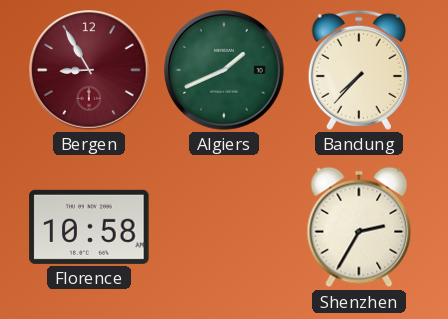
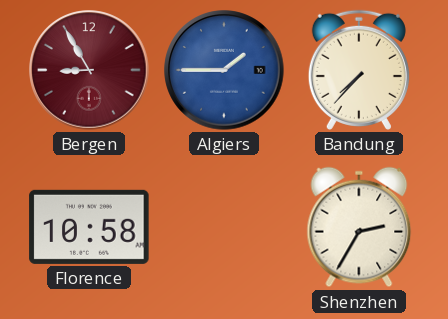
Algiers: 1:41 -> 1:45 (224, 70)
Algiers dial: green -> blue (224, 70)
